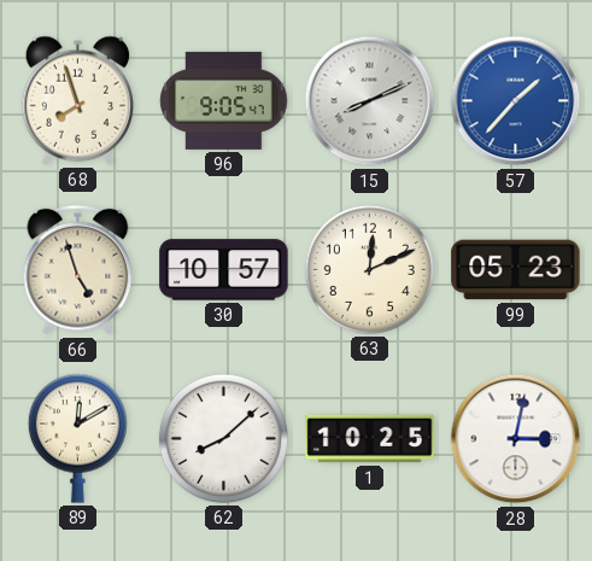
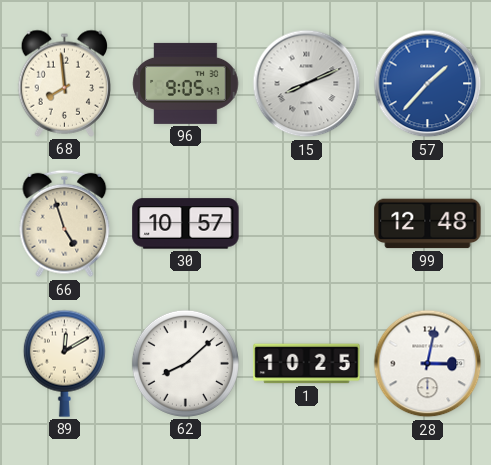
68: 7:57 -> 7:59 (64, 83)
63: 12:11 -> none (369, 269)
99: 05:23 -> 12:48 (428, 224)
